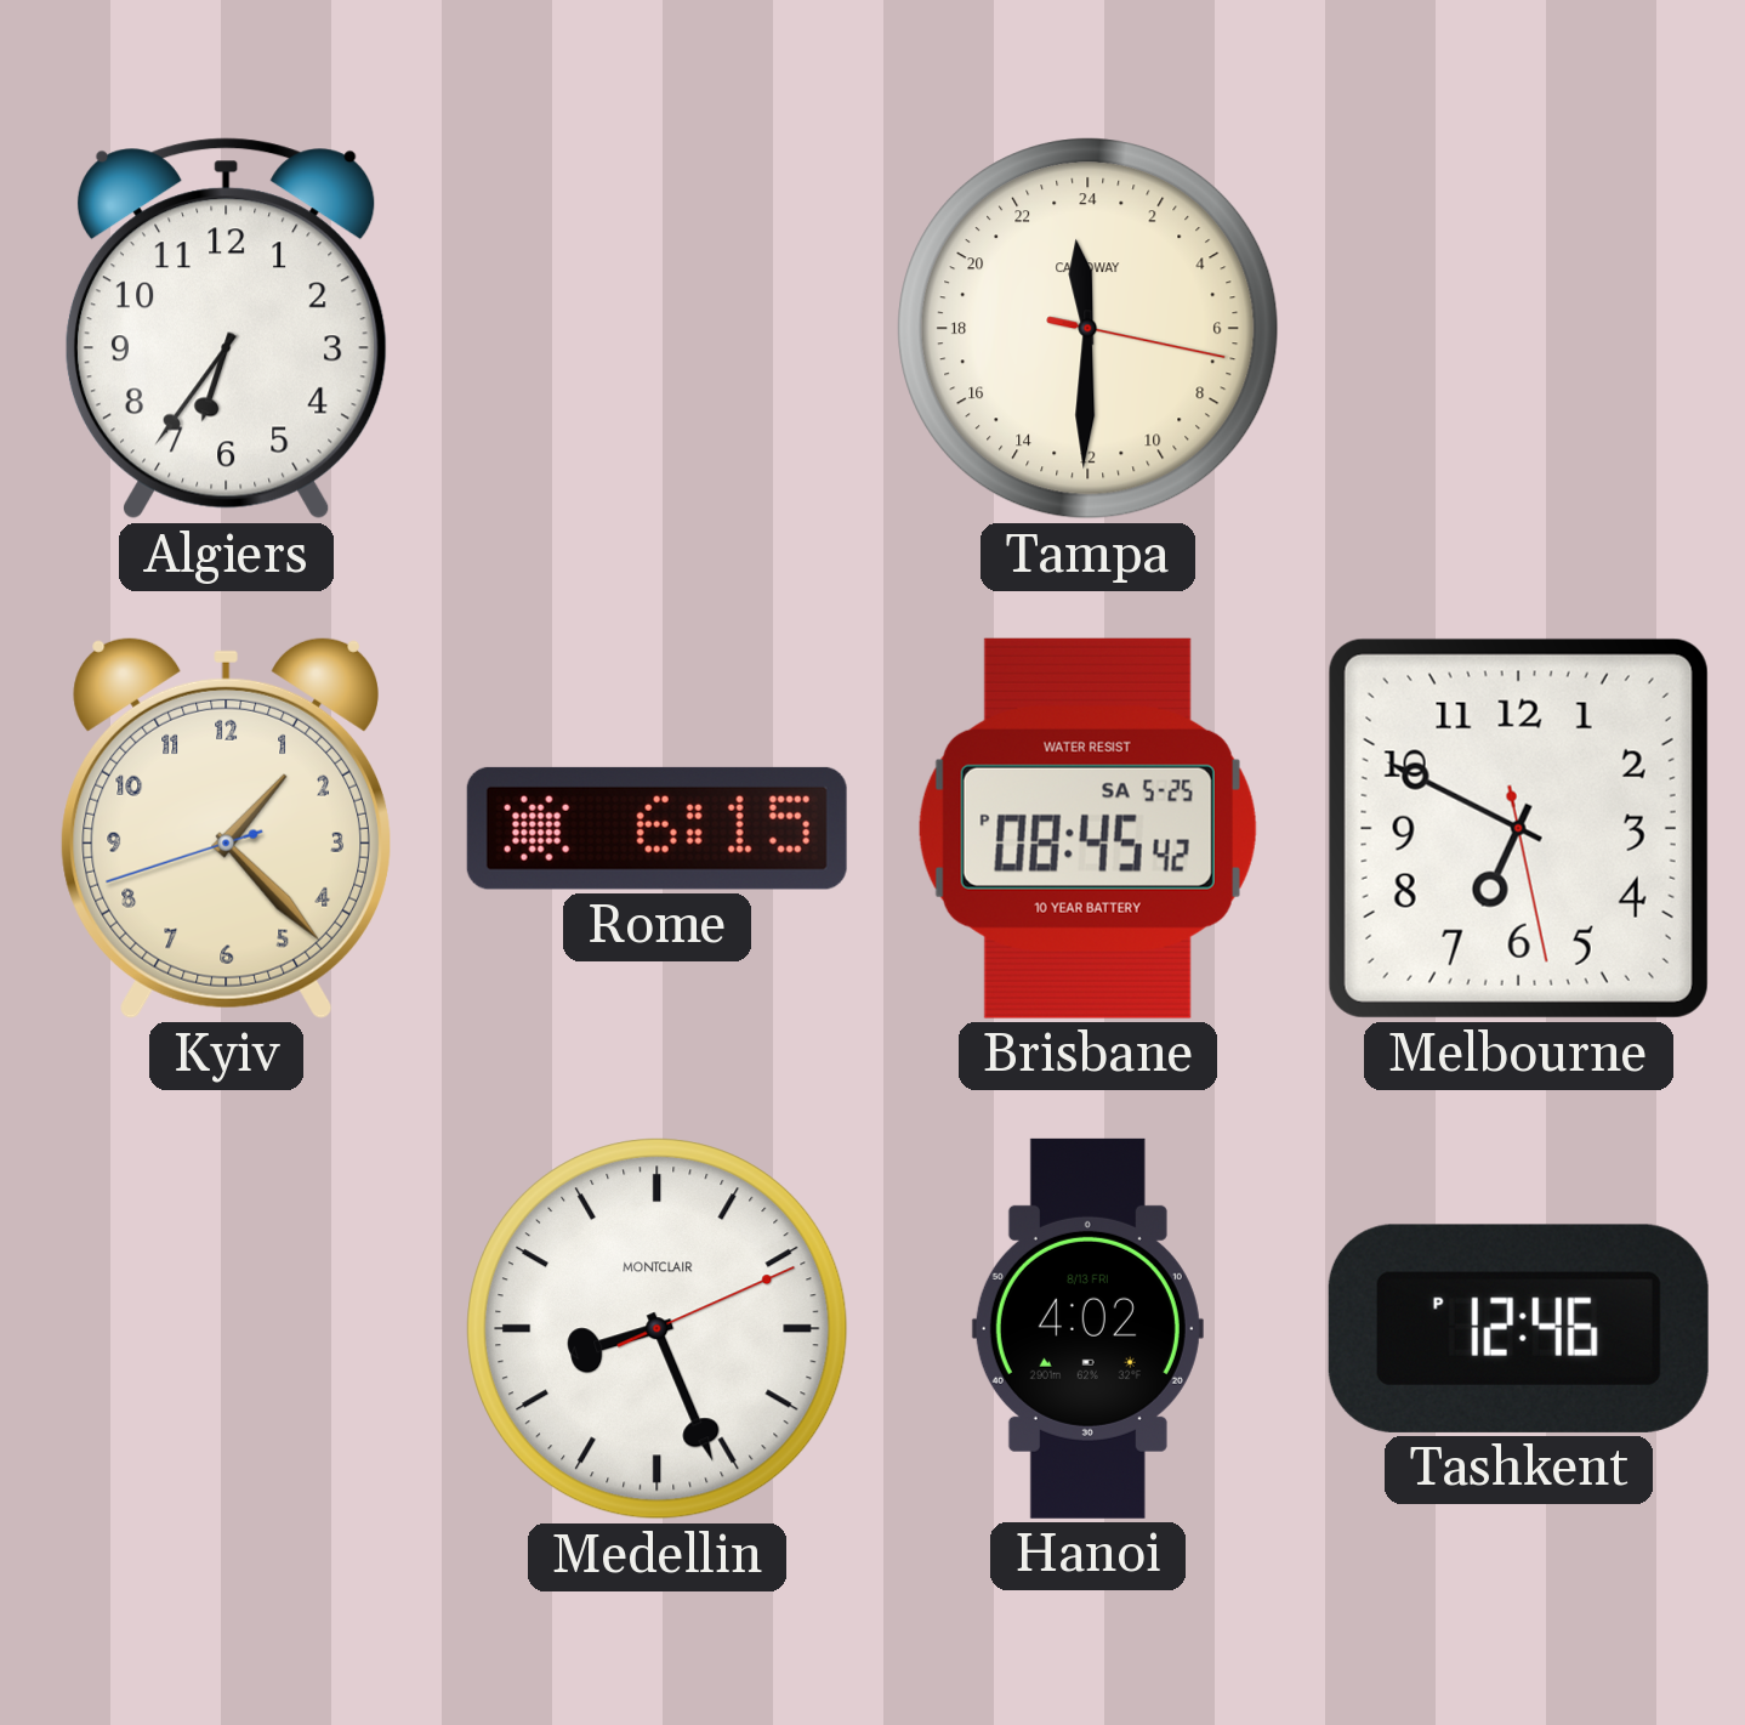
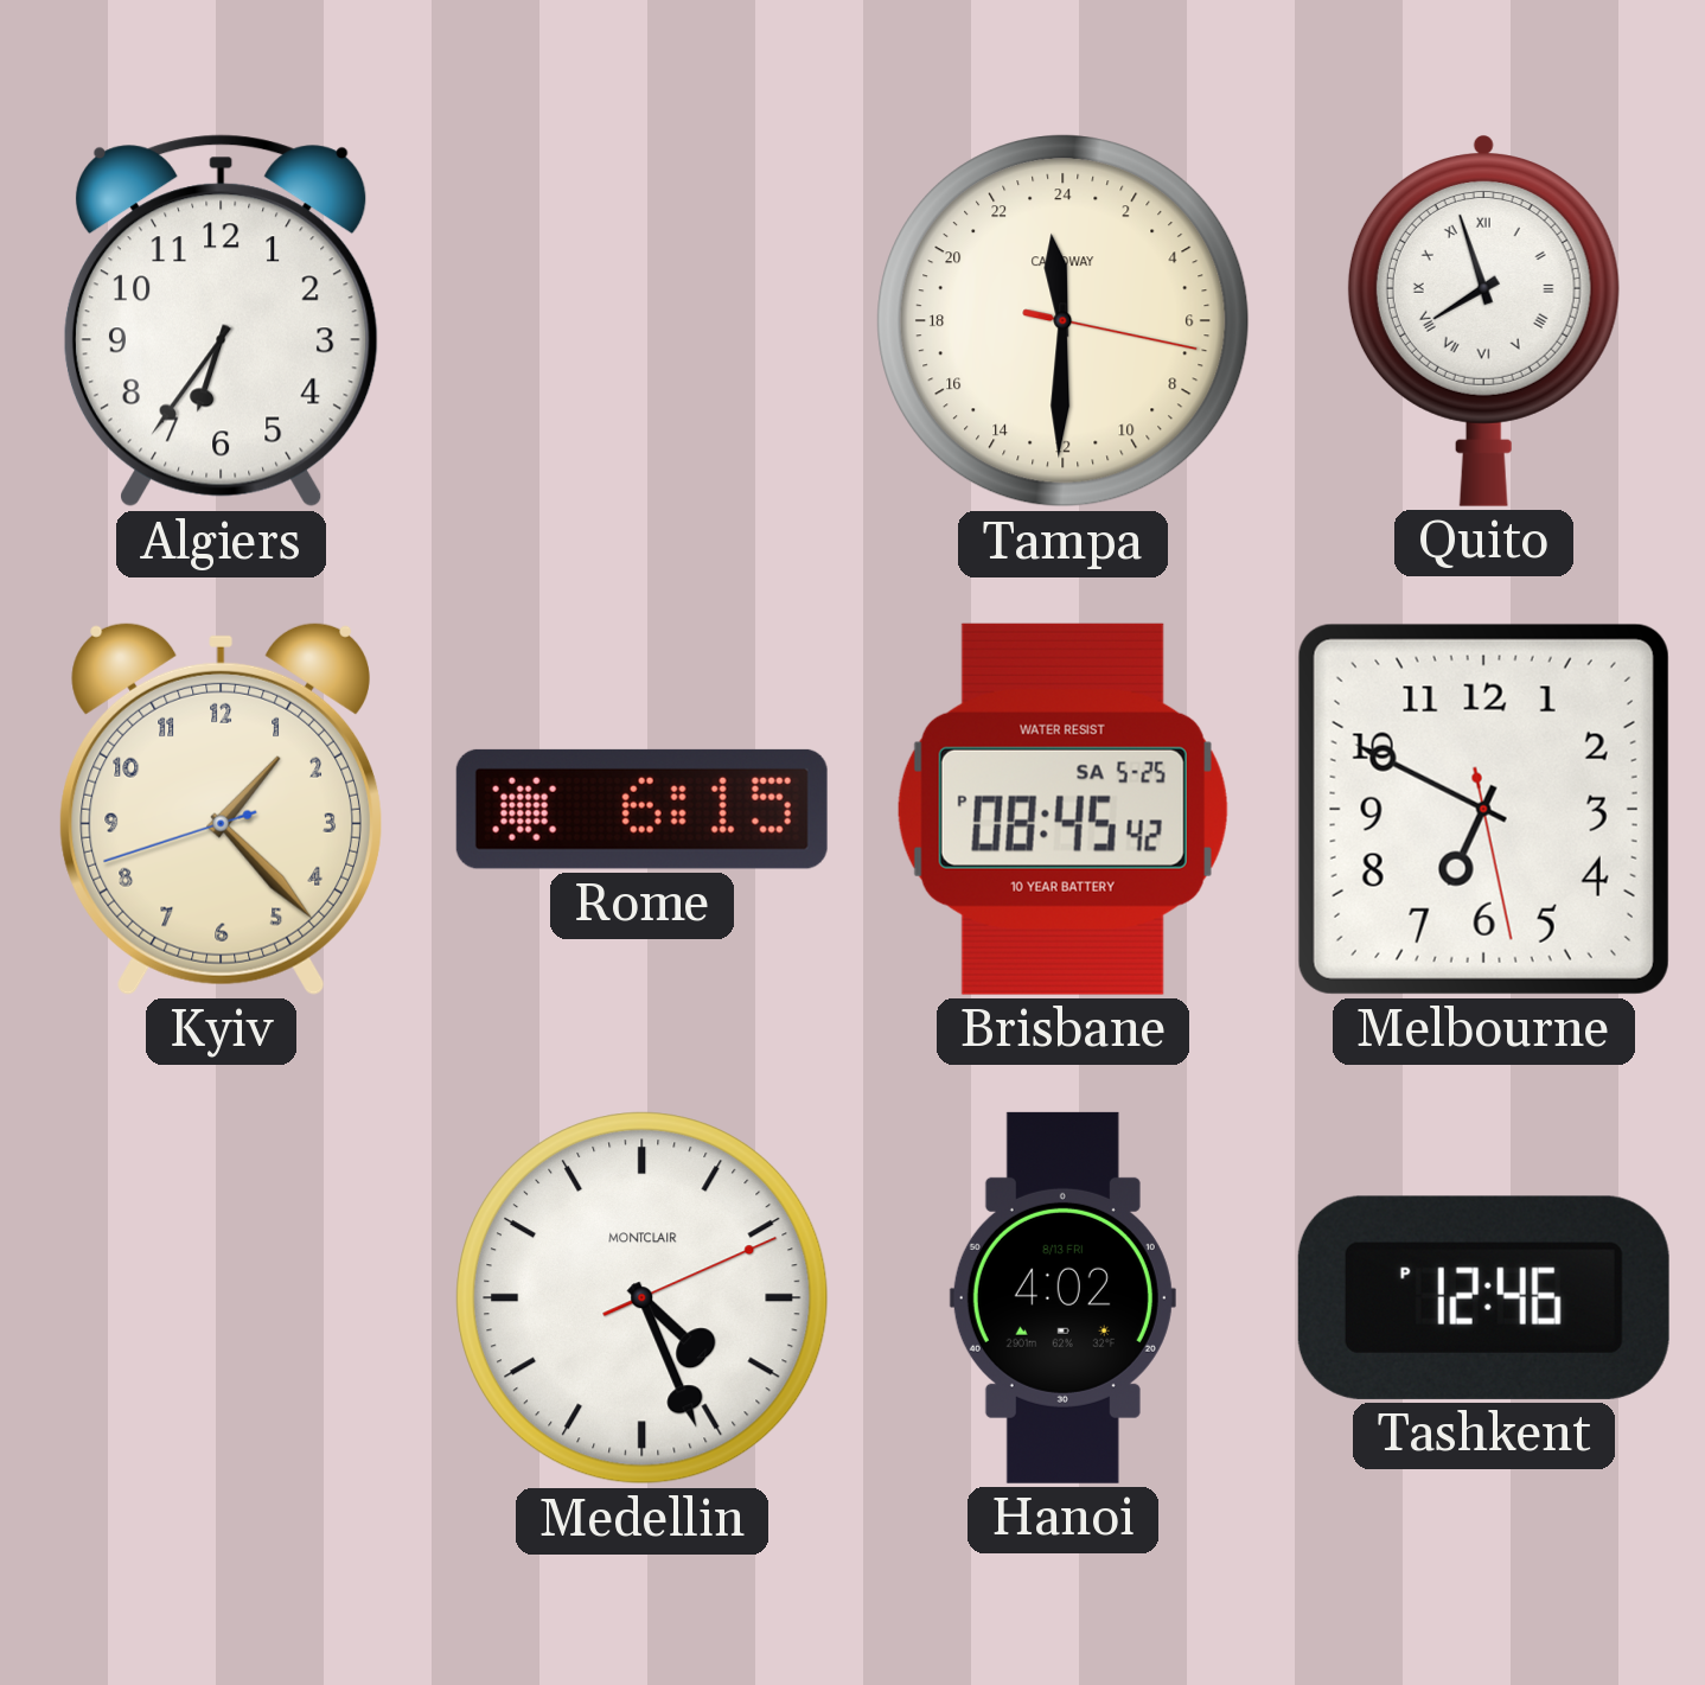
Quito: none -> 7:57 (1483, 320)
Medellin: 8:26 -> 4:26 (643, 1298)
